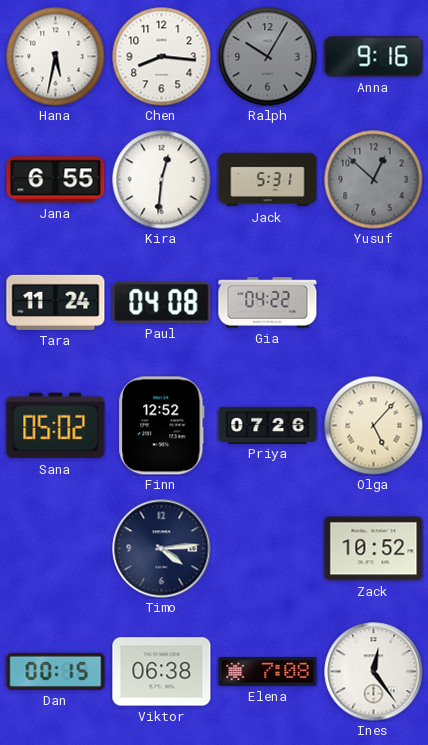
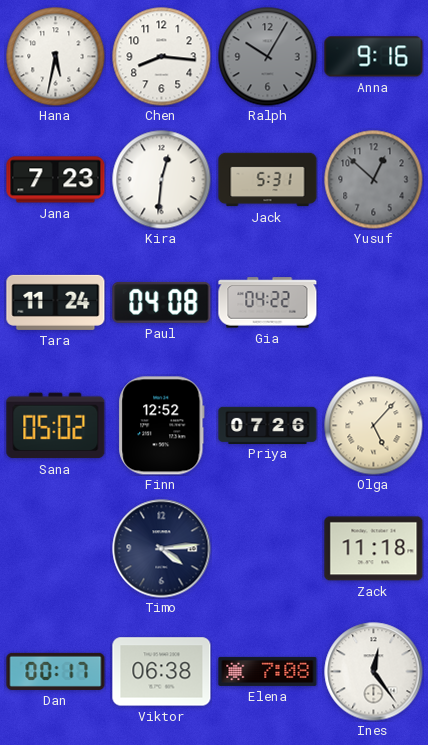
Jana: 6:55 -> 7:23 (56, 180)
Zack: 10:52 -> 11:18 (374, 549)
Dan: 00:15 -> 00:17 (56, 671)
